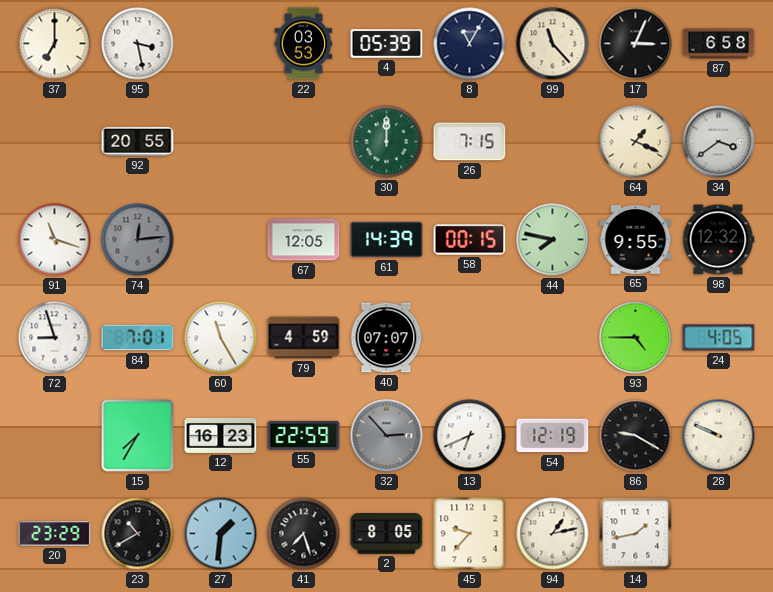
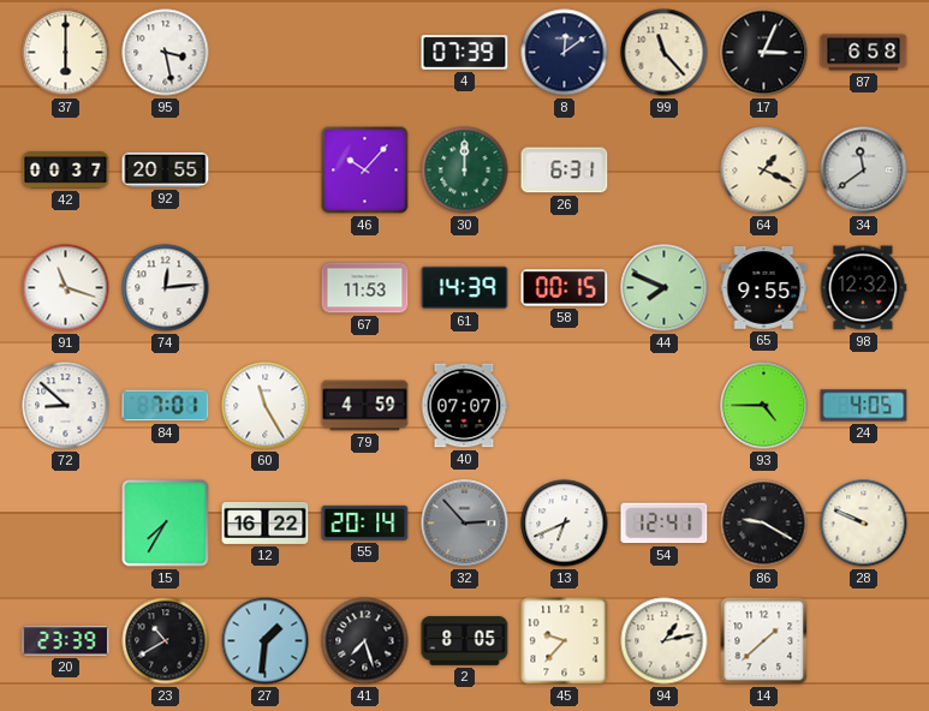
37: 7:00 -> 6:00 (66, 53)
22: 03:53 -> none (304, 44)
4: 05:39 -> 07:39 (465, 53)
8: 11:05 -> 12:09 (565, 53)
42: none -> 00:37 (66, 171)
46: none -> 10:07 (365, 171)
26: 7:15 -> 6:31 (565, 171)
34: 3:39 -> 11:39 (864, 171)
74 dial: grey -> white (166, 288)
67: 12:05 -> 11:53 (365, 288)
44: 7:47 -> 7:49 (665, 288)
72: 8:57 -> 8:52 (66, 406)
12: 16:23 -> 16:22 (266, 522)
55: 22:59 -> 20:14 (365, 522)
54: 12:19 -> 12:41 (665, 524)
20: 23:29 -> 23:39 (66, 641)
14: 1:43 -> 1:38 (764, 641)
